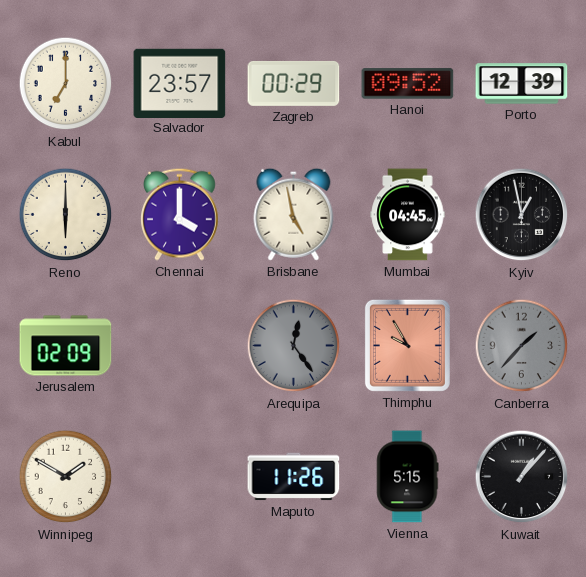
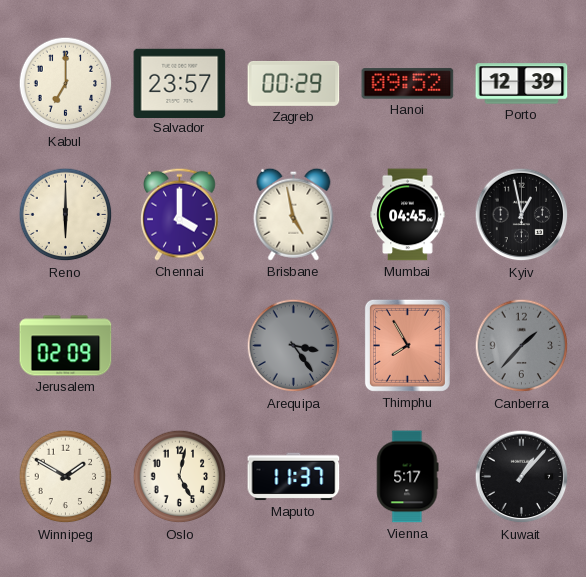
Arequipa: 12:24 -> 3:24 (294, 346)
Thimphu: 9:55 -> 7:55 (407, 345)
Oslo: none -> 5:02 (180, 477)
Maputo: 11:26 -> 11:37 (294, 477)
Vienna: 5:15 -> 5:17 (408, 477)
